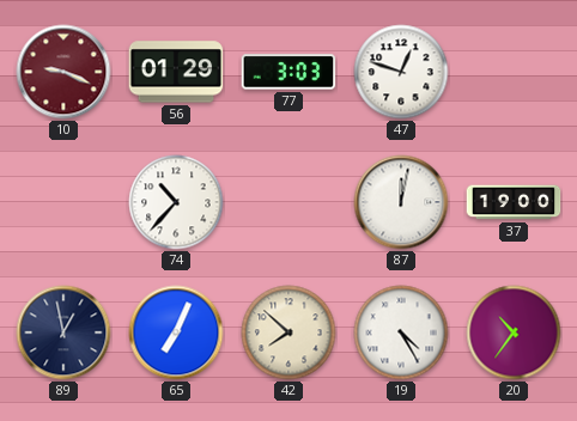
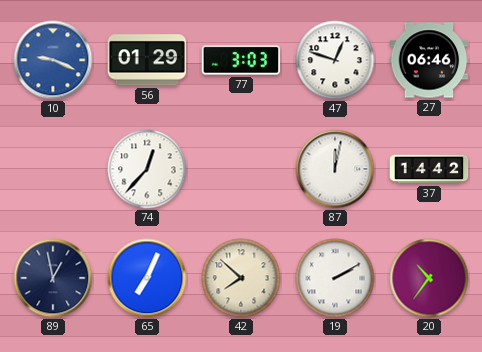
10 dial: burgundy -> blue (53, 60)
27: none -> 06:46 (429, 60)
74: 10:37 -> 12:37 (147, 169)
37: 19:00 -> 14:42 (429, 169)
19: 4:25 -> 2:10 (335, 278)
